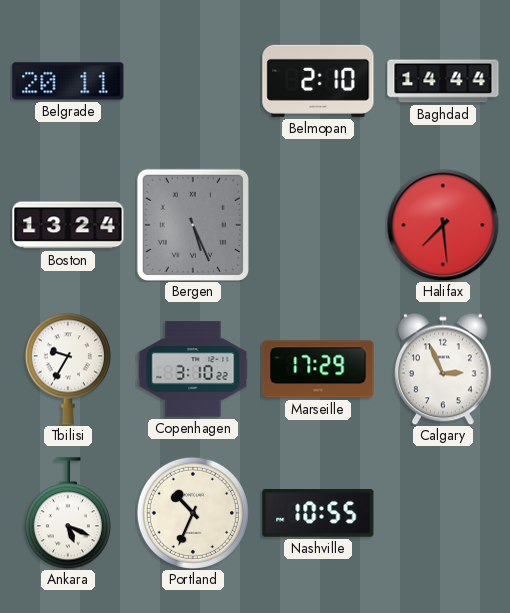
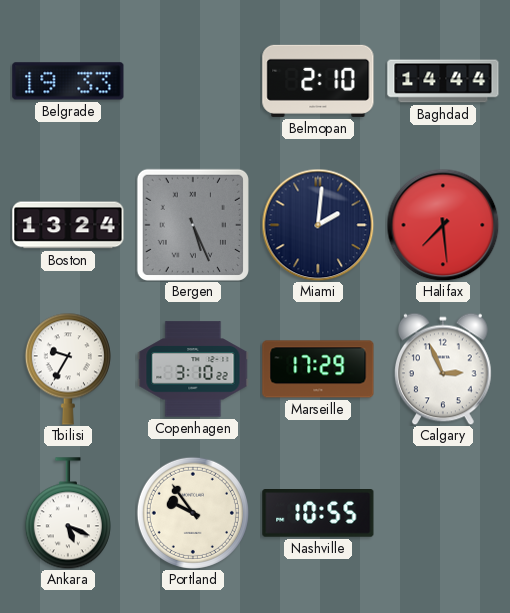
Belgrade: 20:11 -> 19:33 (68, 81)
Miami: none -> 2:01 (318, 225)
Portland: 10:34 -> 9:54 (193, 513)
